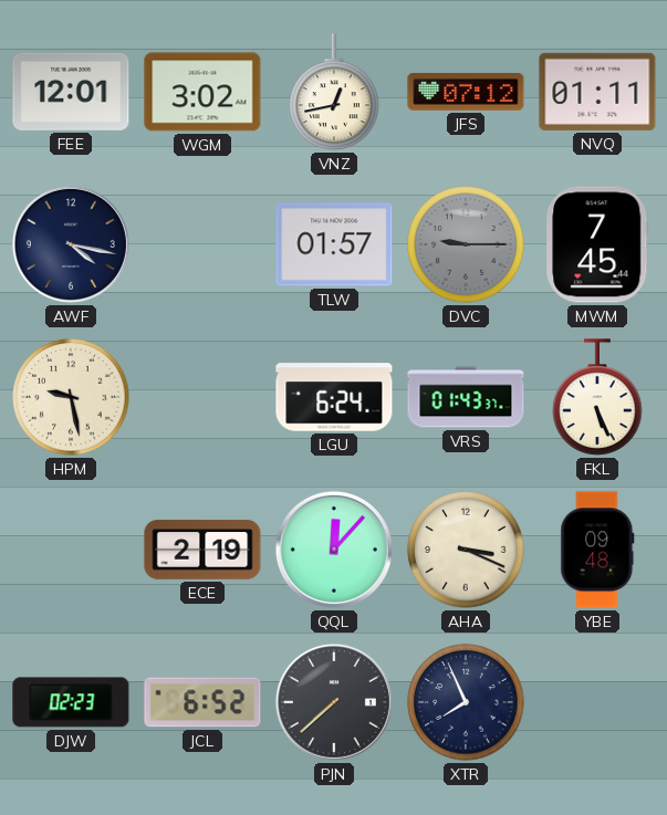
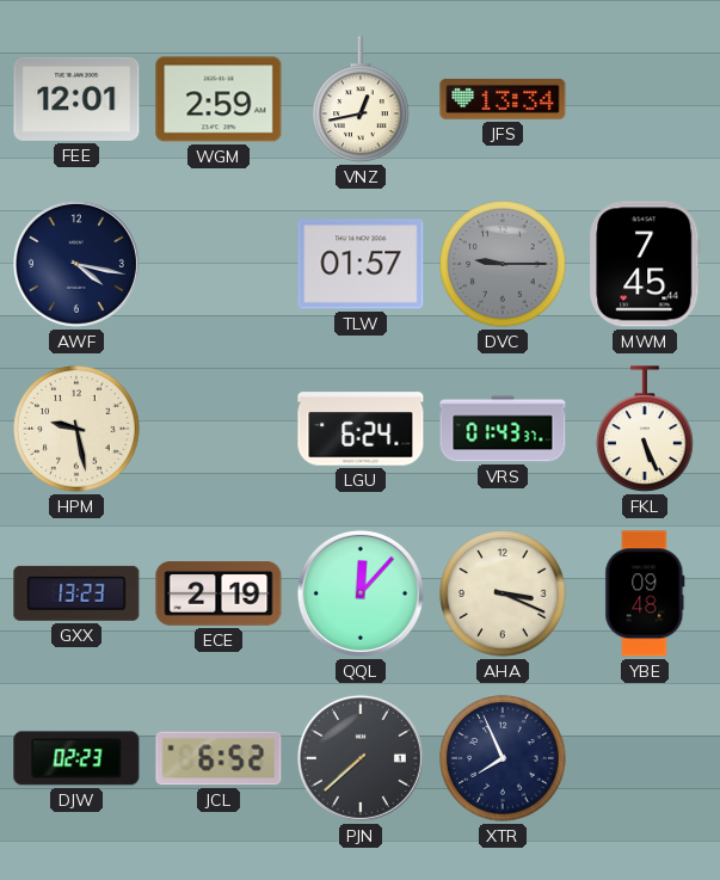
WGM: 3:02 -> 2:59 (219, 99)
JFS: 07:12 -> 13:34 (503, 99)
NVQ: 01:11 -> none (597, 92)
GXX: none -> 13:23 (76, 593)
